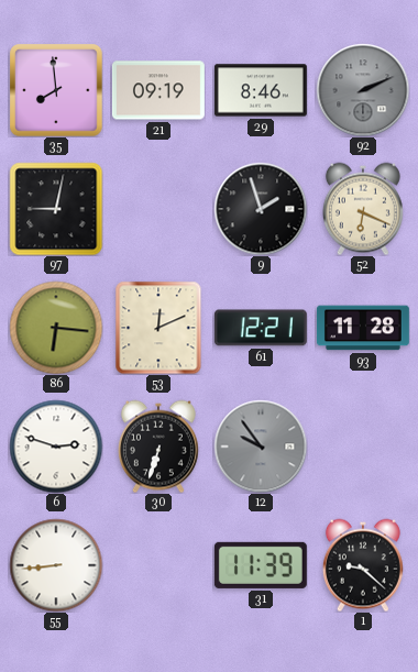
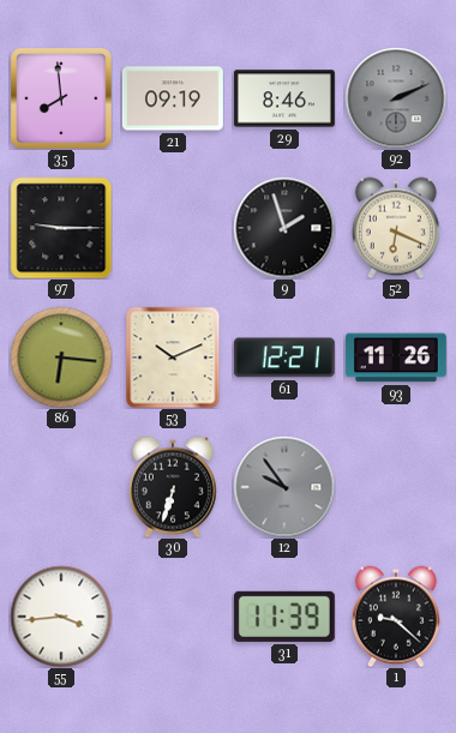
97: 9:02 -> 9:15 (61, 228)
53: 12:11 -> 10:11 (173, 358)
93: 11:28 -> 11:26 (396, 358)
6: 2:48 -> none (56, 447)
55: 8:44 -> 3:44 (61, 617)
